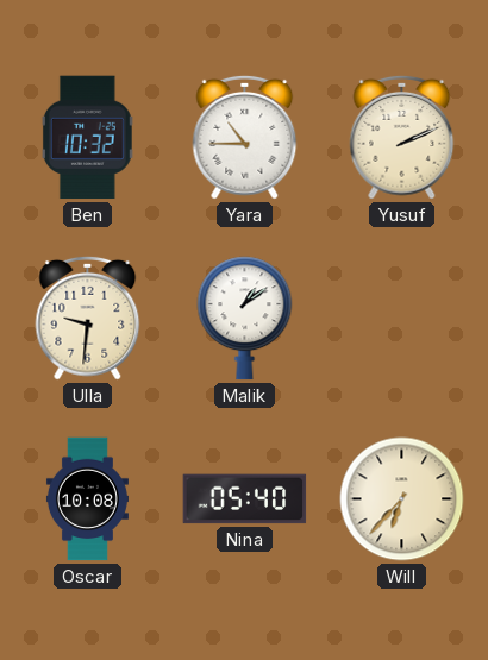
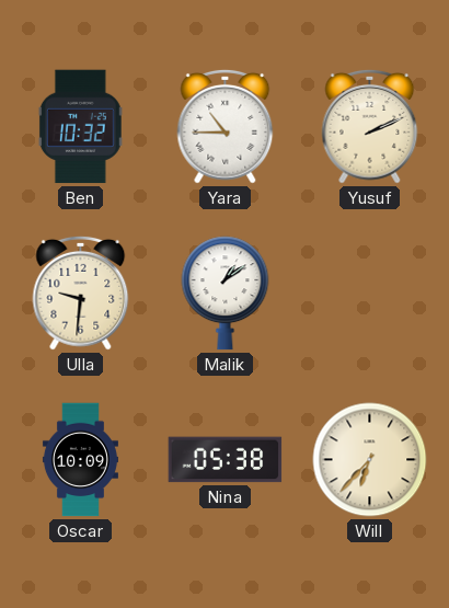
Oscar: 10:08 -> 10:09 (80, 460)
Nina: 05:40 -> 05:38 (226, 460)
